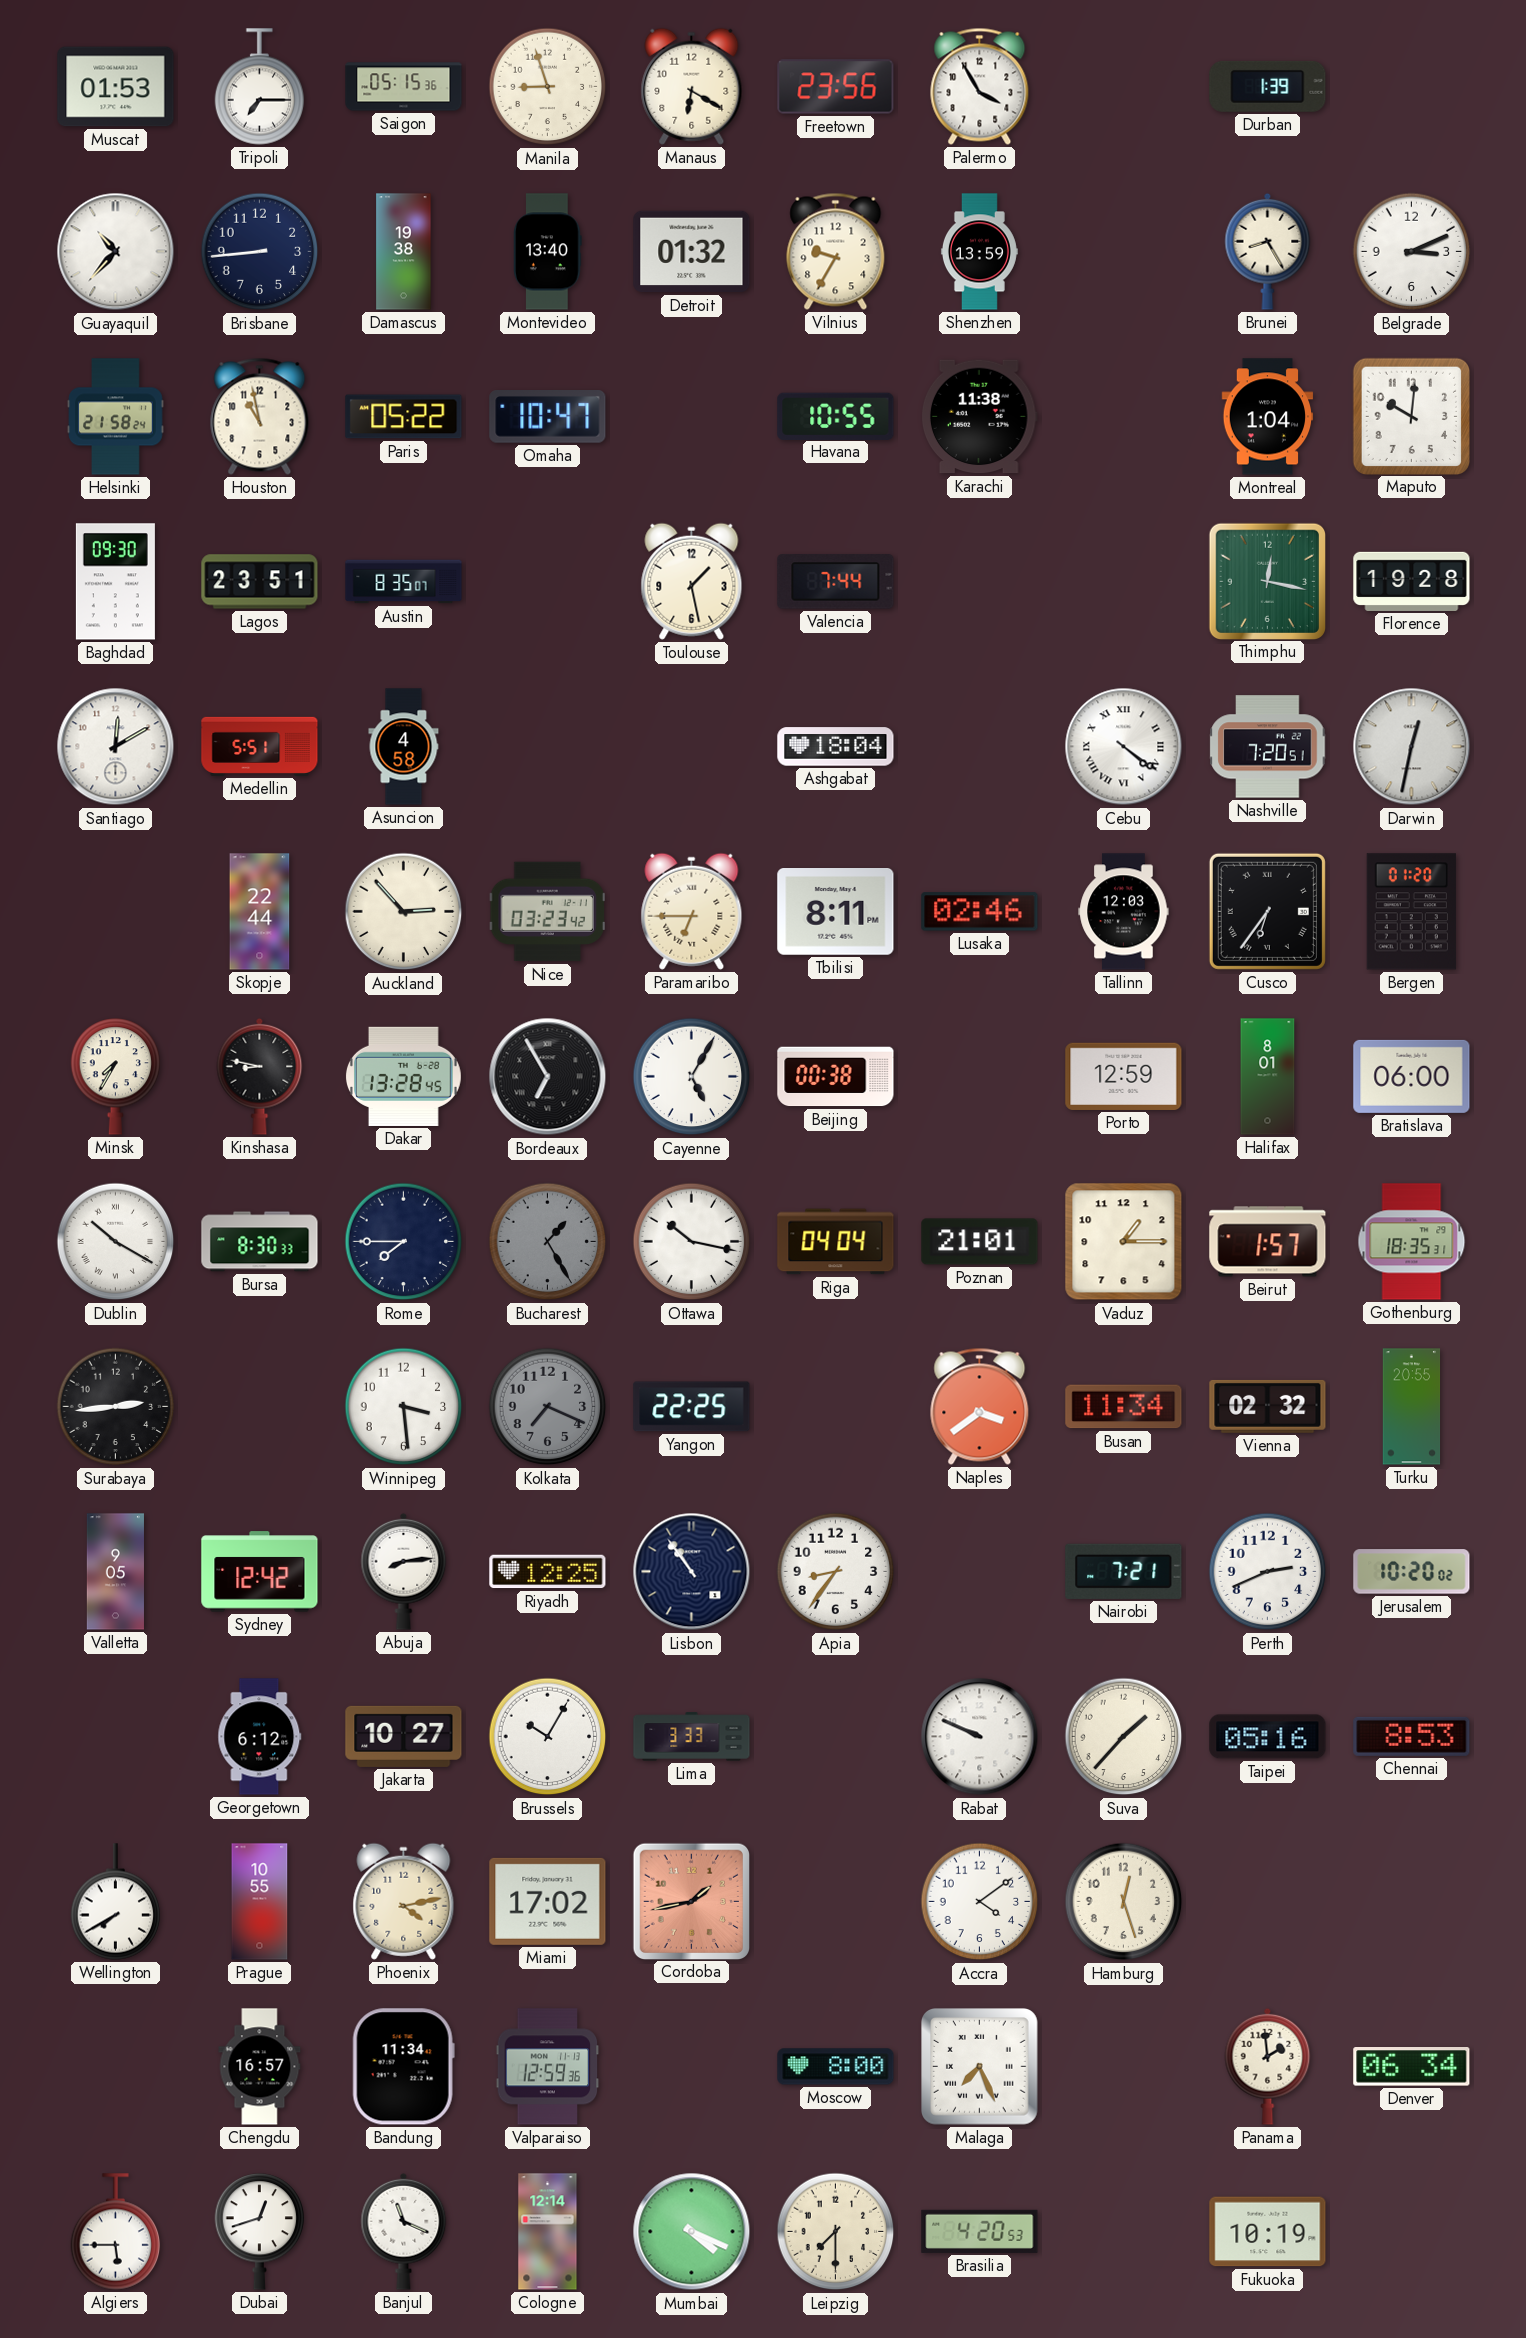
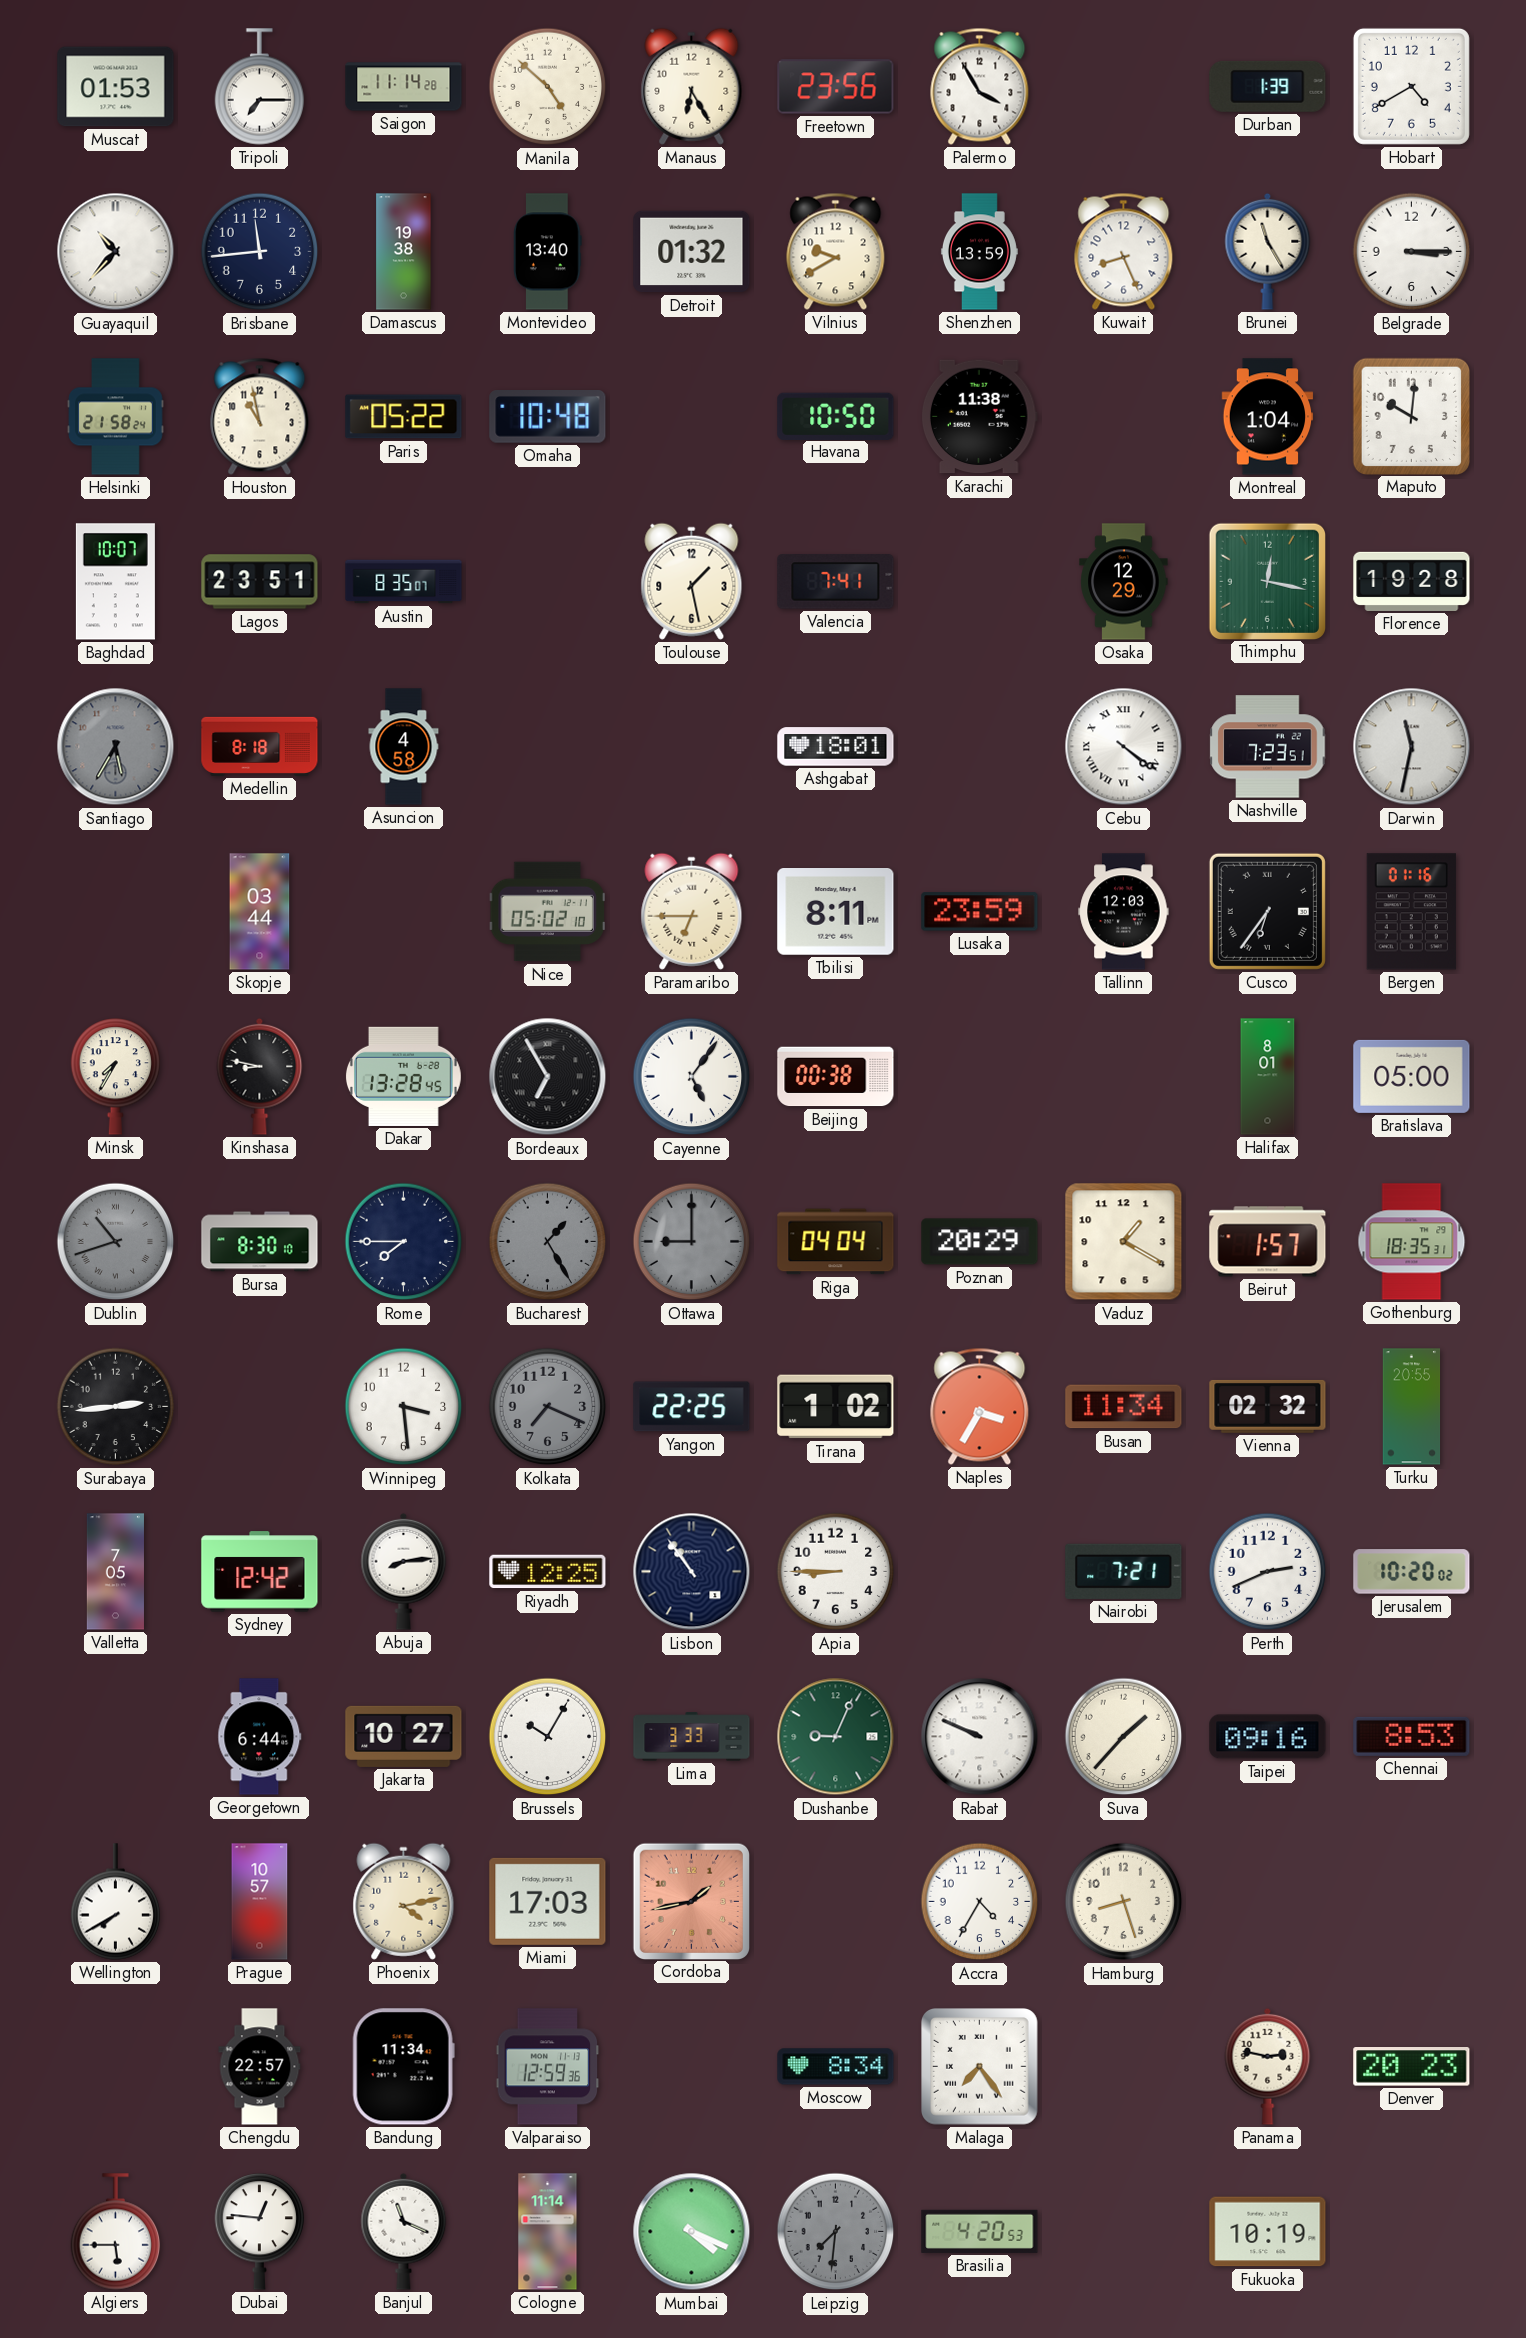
Saigon: 05:15 -> 11:14 (404, 87)
Manila: 8:57 -> 4:52 (548, 87)
Manaus: 6:20 -> 6:25 (692, 86)
Hobart: none -> 4:40 (1411, 86)
Brisbane: 8:44 -> 11:44 (260, 252)
Vilnius: 9:35 -> 9:40 (836, 251)
Kuwait: none -> 8:26 (1124, 251)
Brunei: 8:25 -> 11:25 (1268, 251)
Belgrade: 3:11 -> 3:15 (1412, 252)
Omaha: 10:47 -> 10:48 (548, 417)
Havana: 10:55 -> 10:50 (836, 416)
Baghdad: 09:30 -> 10:07 (115, 582)
Valencia: 7:44 -> 7:41 (836, 582)
Osaka: none -> 12:29 (1124, 582)
Santiago: 12:10 -> 5:35 (116, 747)
Santiago dial: white -> grey (116, 747)
Medellin: 5:51 -> 8:18 (260, 746)
Ashgabat: 18:04 -> 18:01 (836, 747)
Nashville: 7:20 -> 7:23 (1268, 747)
Darwin: 12:32 -> 11:32 (1412, 747)
Skopje: 22:44 -> 03:44 (260, 912)
Auckland: 2:53 -> none (404, 912)
Nice: 03:23 -> 05:02 (547, 912)
Lusaka: 02:46 -> 23:59 (980, 912)
Bergen: 01:20 -> 01:16 (1411, 912)
Cayenne: 5:05 -> 5:06 (692, 1077)
Porto: 12:59 -> none (1124, 1076)
Bratislava: 06:00 -> 05:00 (1412, 1076)
Dublin: 10:20 -> 10:42 (116, 1242)
Dublin dial: white -> grey (116, 1242)
Bursa: 8:30:33 -> 8:30:10 (260, 1242)
Ottawa: 10:17 -> 9:00 (692, 1242)
Ottawa dial: white -> grey (692, 1242)
Poznan: 21:01 -> 20:29 (980, 1242)
Vaduz: 1:15 -> 1:20 (1124, 1242)
Tirana: none -> 1:02 (836, 1407)
Naples: 3:39 -> 3:35 (980, 1406)
Valletta: 9:05 -> 7:05 (115, 1572)
Apia: 8:36 -> 8:45 (836, 1572)
Georgetown: 6:12 -> 6:44 (260, 1737)
Dushanbe: none -> 9:04 (836, 1737)
Taipei: 05:16 -> 09:16 (1268, 1737)
Prague: 10:55 -> 10:57 (260, 1902)
Miami: 17:02 -> 17:03 (548, 1901)
Accra: 4:09 -> 4:35 (980, 1902)
Hamburg: 12:27 -> 8:27 (1124, 1902)
Chengdu: 16:57 -> 22:57 (260, 2067)
Moscow: 8:00 -> 8:34 (836, 2067)
Malaga: 7:26 -> 7:24 (980, 2067)
Panama: 1:59 -> 2:47 (1268, 2066)
Denver: 06:34 -> 20:23 (1412, 2067)
Dubai: 12:42 -> 12:46 (260, 2232)
Cologne: 12:14 -> 11:14 (548, 2232)
Leipzig: 7:30 -> 7:31 (836, 2232)
Leipzig dial: cream -> grey (836, 2232)
